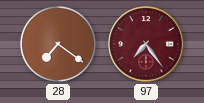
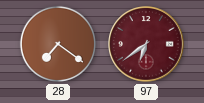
97: 7:24 -> 6:39 (146, 44)
